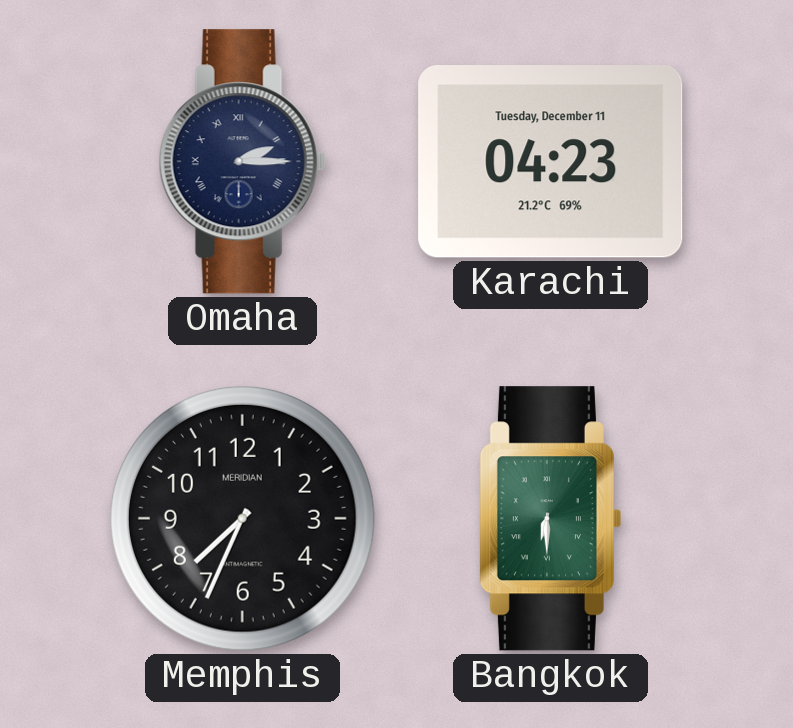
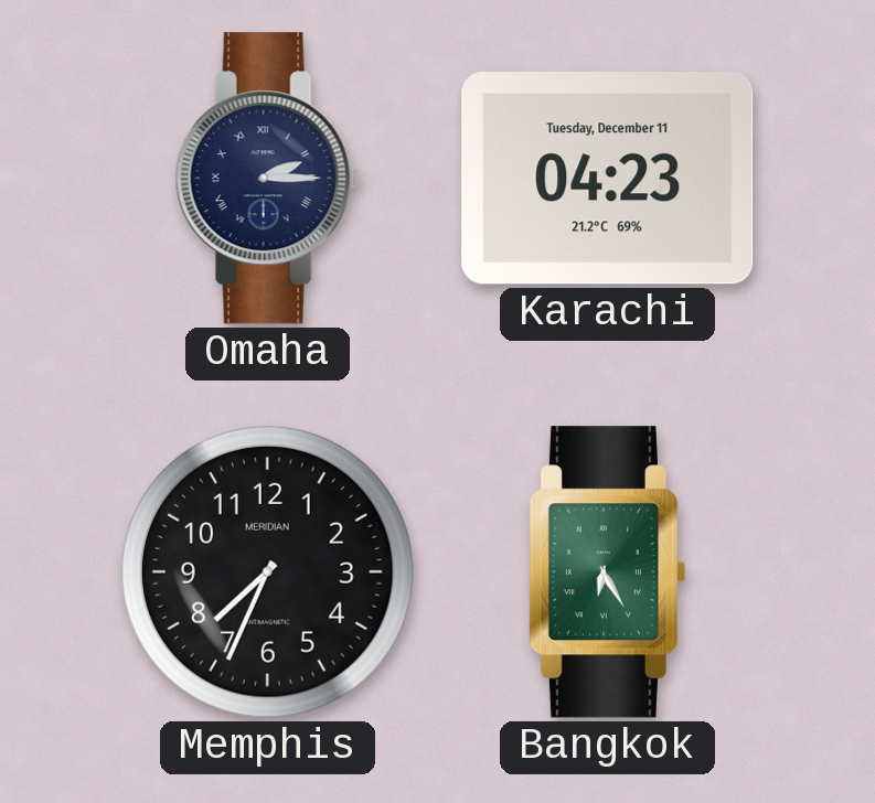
Bangkok: 6:30 -> 6:25 (607, 572)
